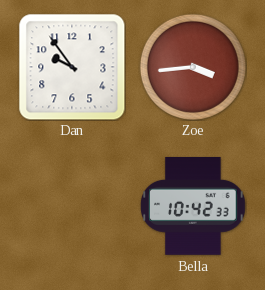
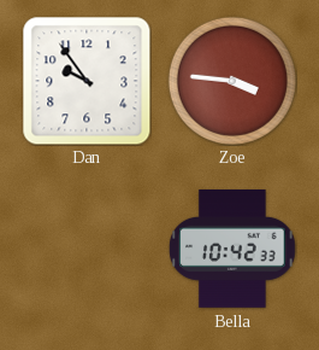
Zoe: 3:44 -> 3:46 (232, 81)
